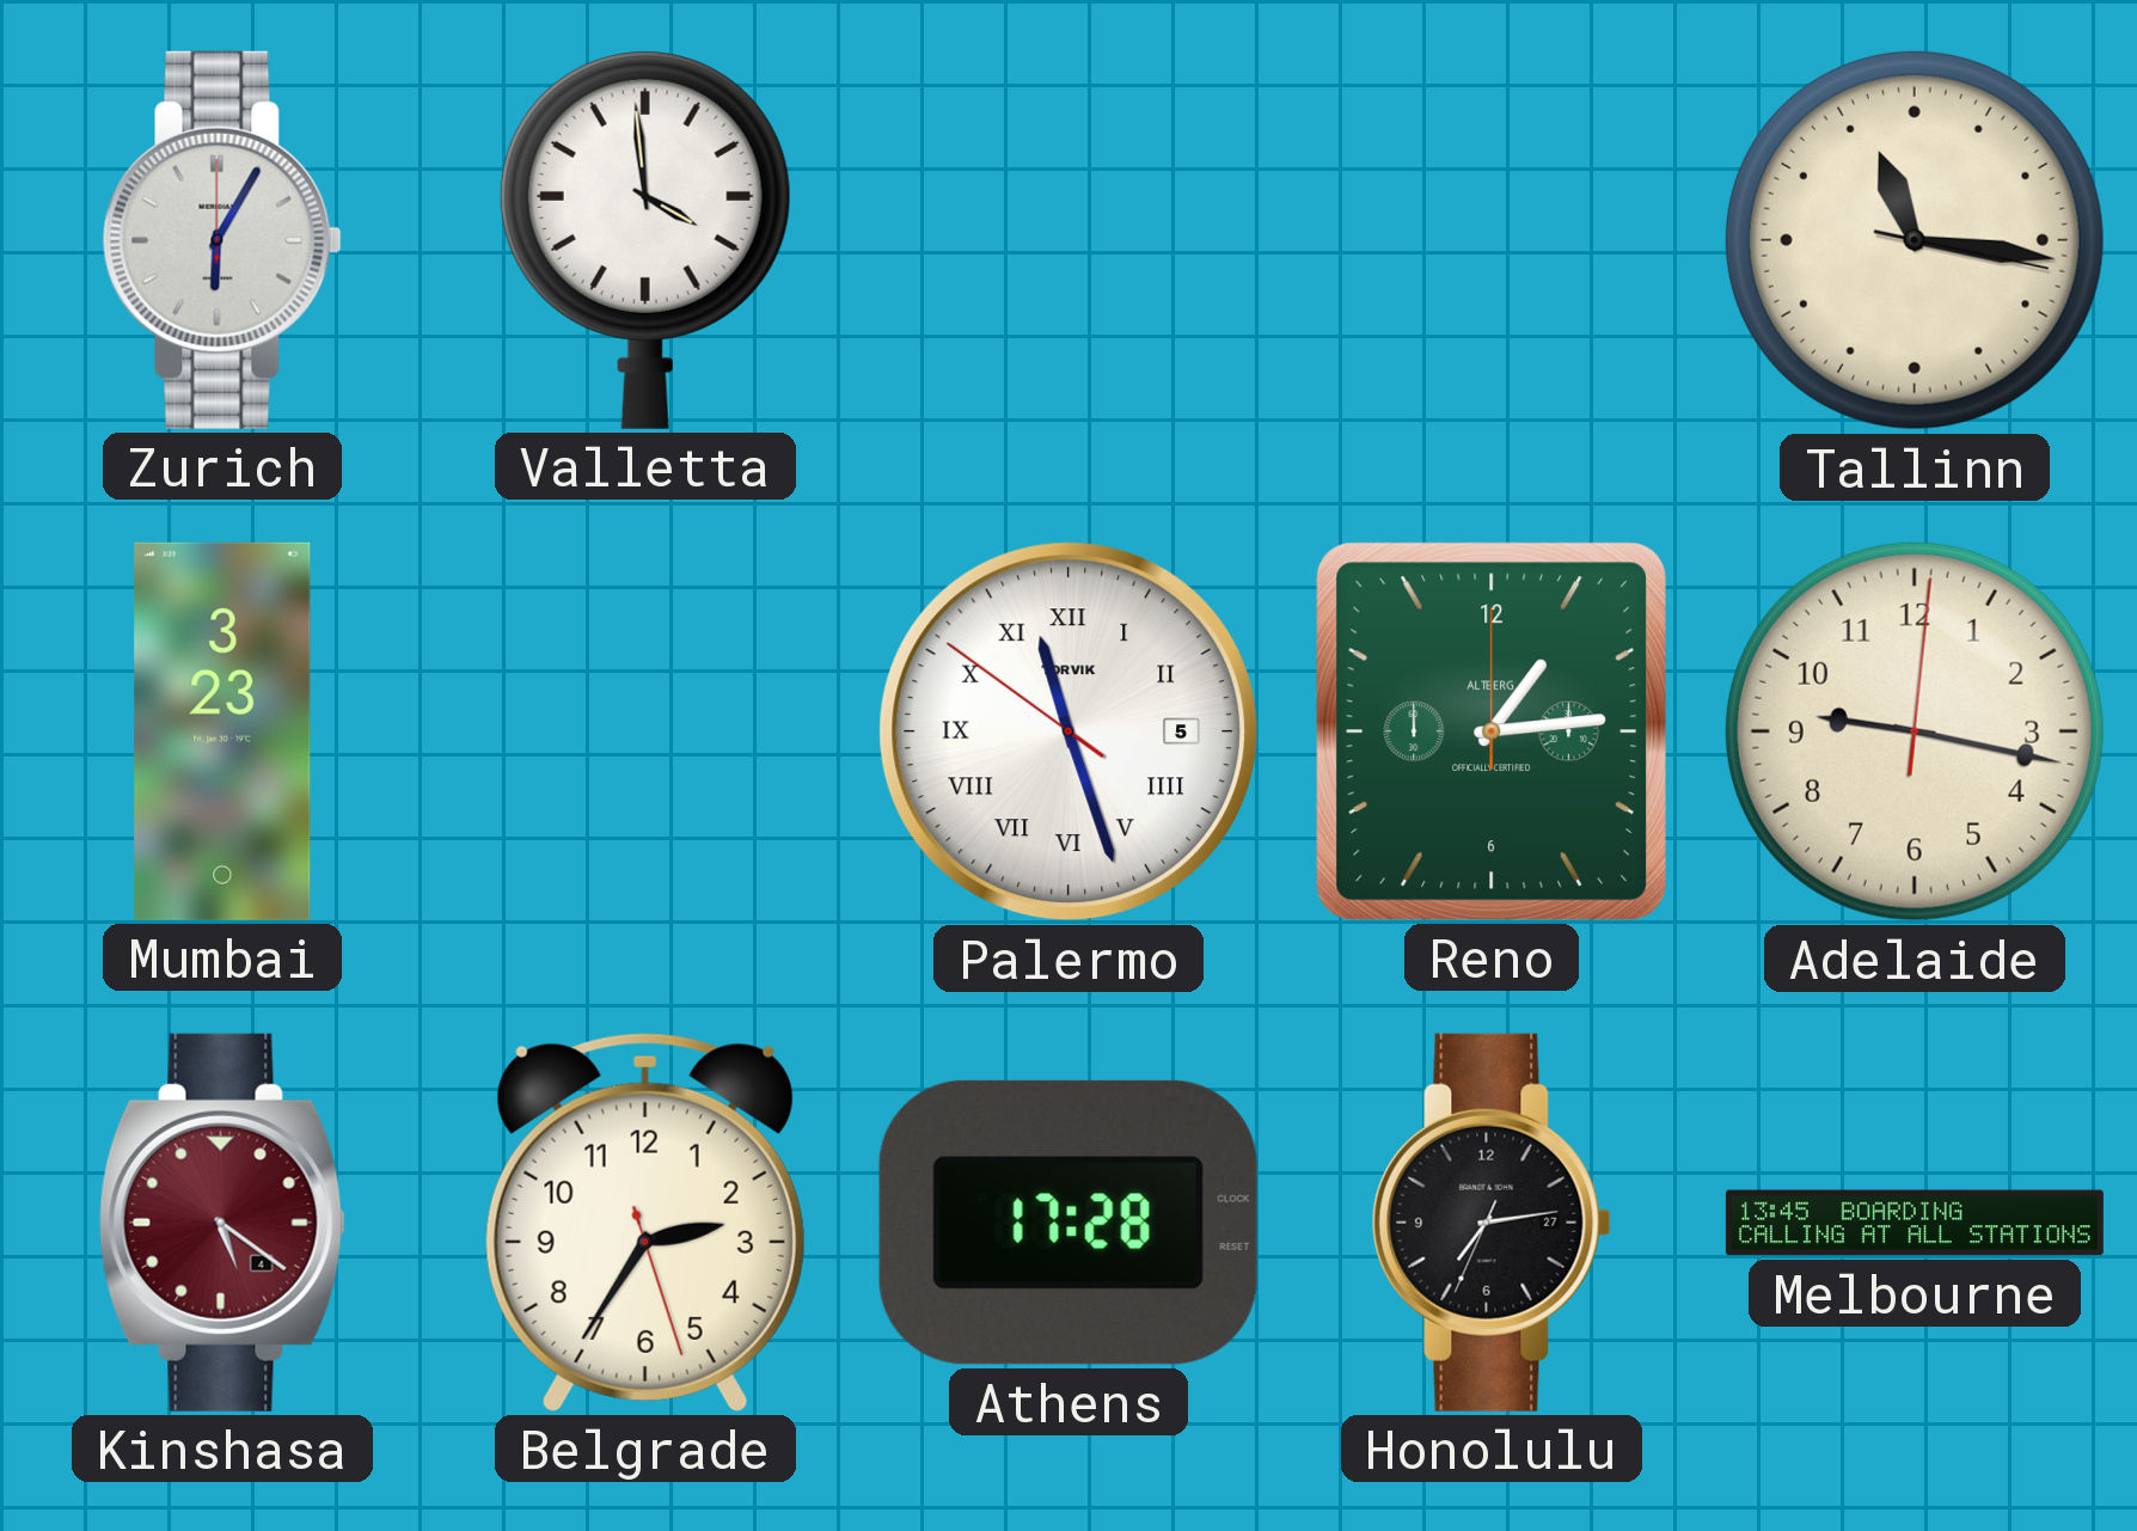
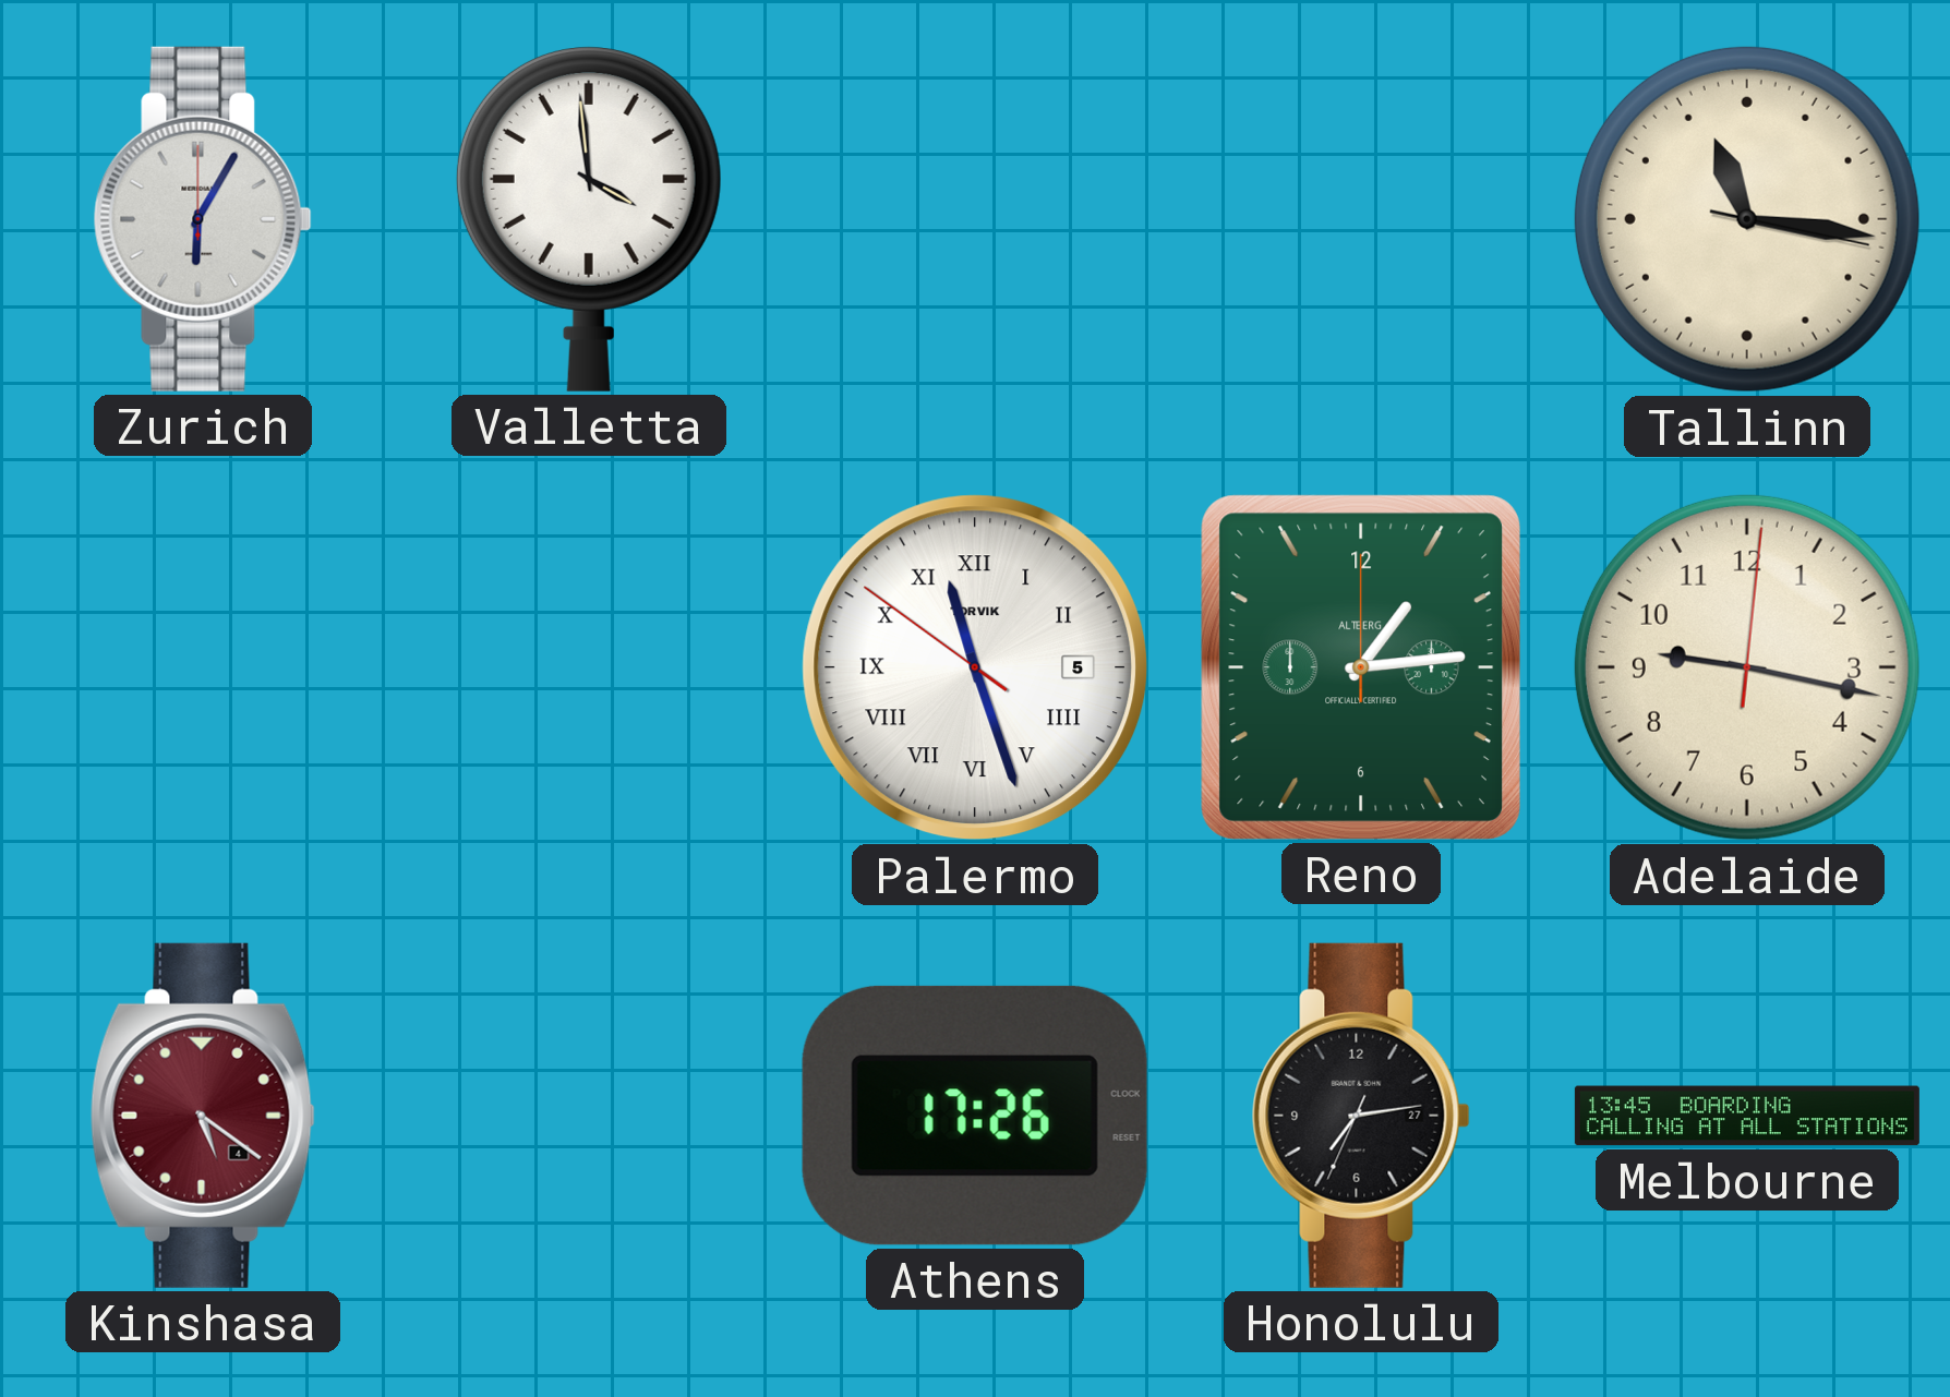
Mumbai: 3:23 -> none (222, 731)
Belgrade: 2:35 -> none (645, 1223)
Athens: 17:28 -> 17:26 (975, 1116)
